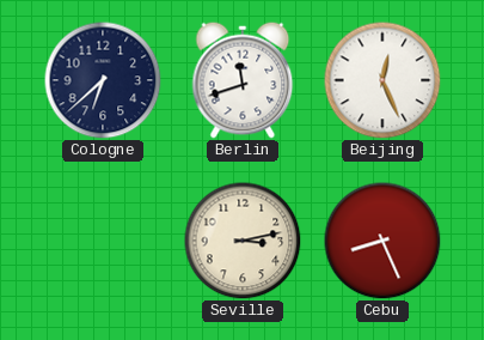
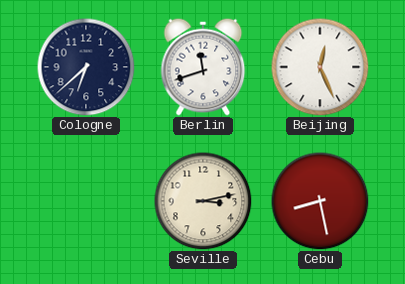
Cebu: 8:26 -> 8:28 (320, 201)
